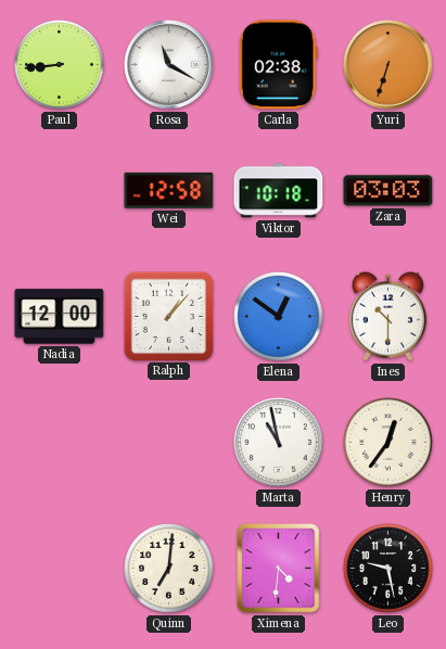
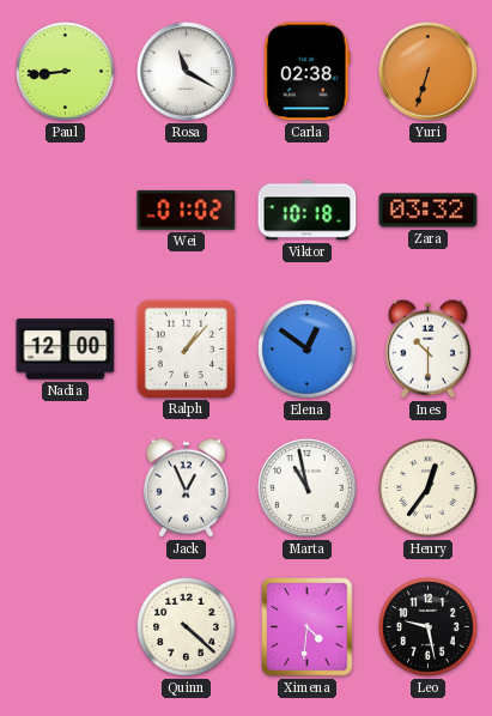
Wei: 12:58 -> 01:02 (187, 210)
Zara: 03:03 -> 03:32 (429, 211)
Jack: none -> 12:56 (186, 487)
Quinn: 7:01 -> 4:22 (187, 627)
